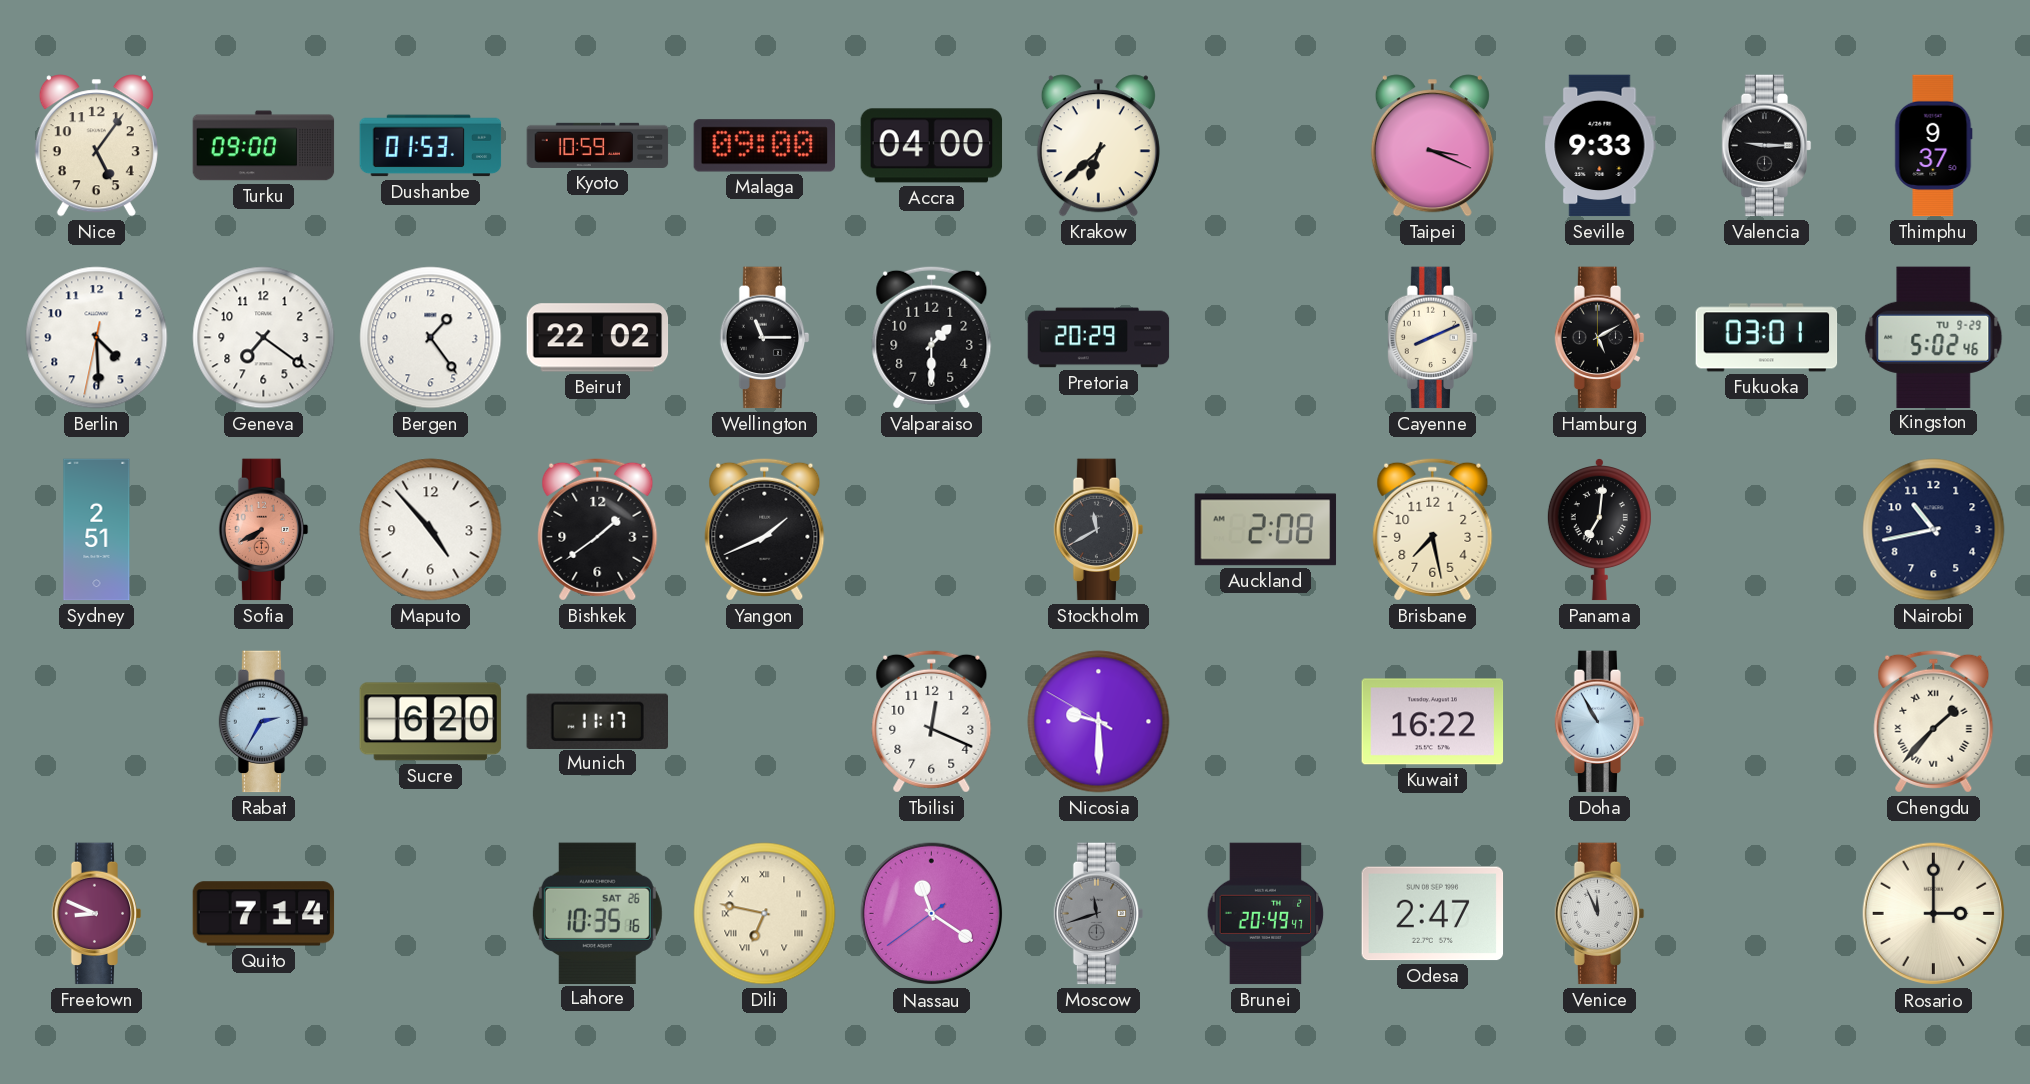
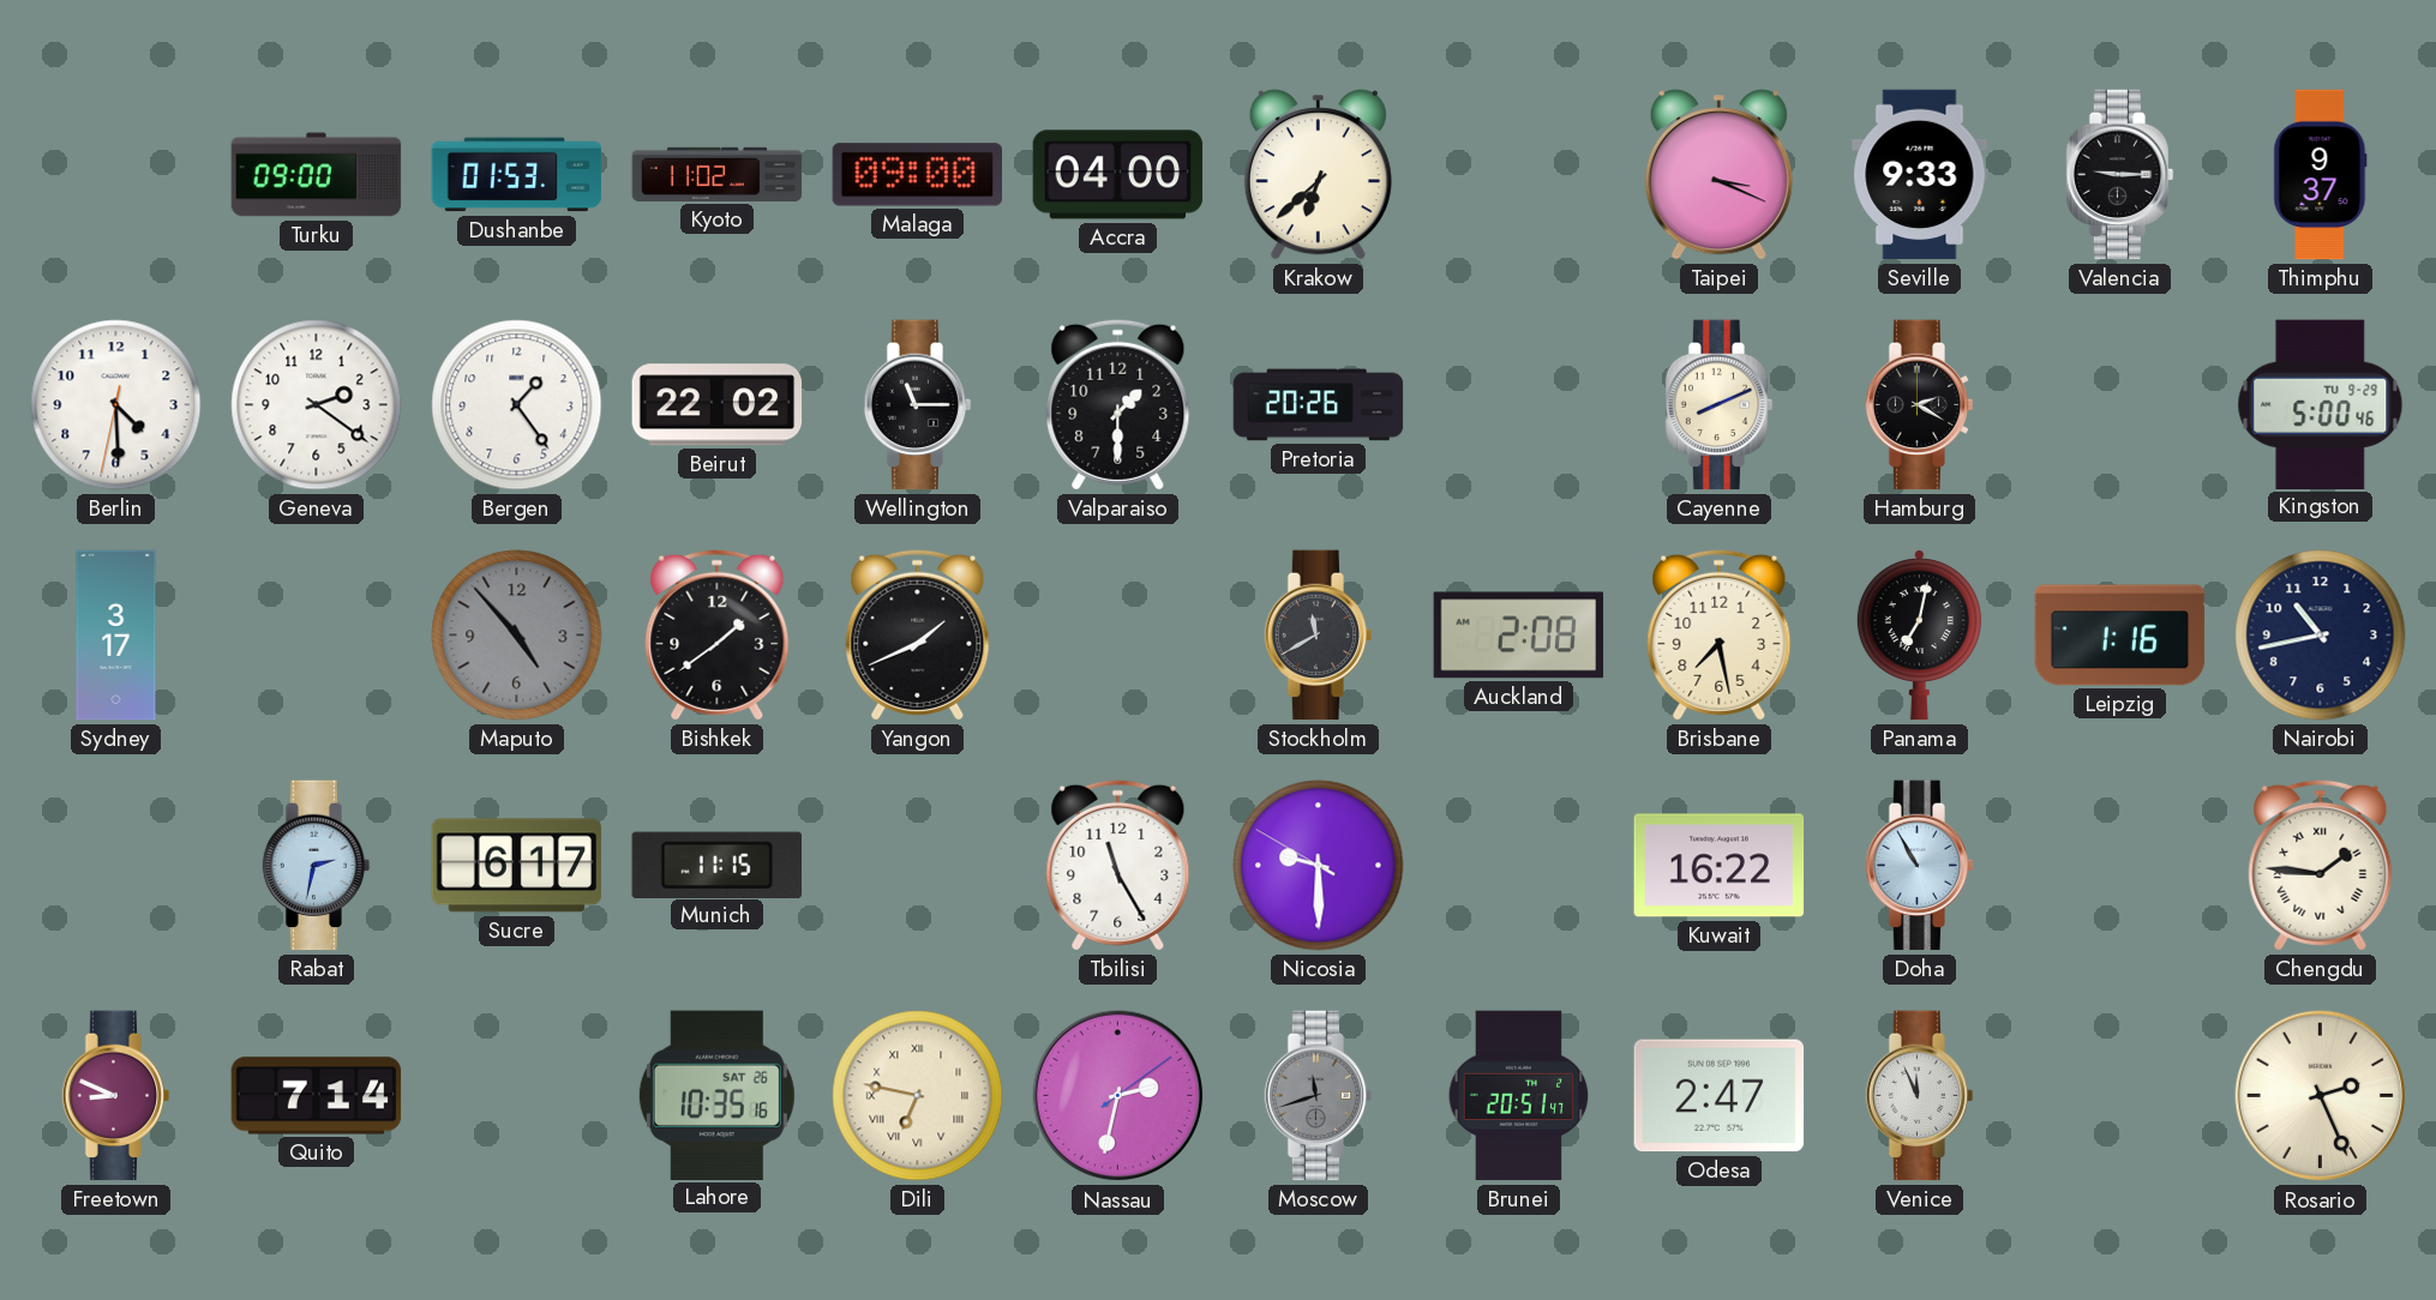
Nice: 5:06 -> none (96, 146)
Kyoto: 10:59 -> 11:02 (718, 174)
Geneva: 7:21 -> 2:21 (317, 405)
Pretoria: 20:29 -> 20:26 (1319, 405)
Hamburg: 5:10 -> 2:20 (1920, 405)
Fukuoka: 03:01 -> none (1767, 338)
Kingston: 5:02 -> 5:00 (2321, 404)
Sydney: 2:51 -> 3:17 (116, 636)
Sofia: 7:40 -> none (264, 530)
Maputo dial: white -> grey (517, 636)
Panama: 7:01 -> 7:02 (1919, 636)
Leipzig: none -> 1:16 (2120, 636)
Rabat: 2:35 -> 2:32 (317, 866)
Sucre: 6:20 -> 6:17 (517, 866)
Munich: 11:17 -> 11:15 (716, 865)
Tbilisi: 12:19 -> 11:25 (1118, 865)
Chengdu: 1:37 -> 1:46 (2321, 865)
Nassau: 11:20 -> 2:32 (1118, 1096)
Brunei: 20:49 -> 20:51 (1519, 1096)
Rosario: 3:00 -> 2:26 (2321, 1096)
